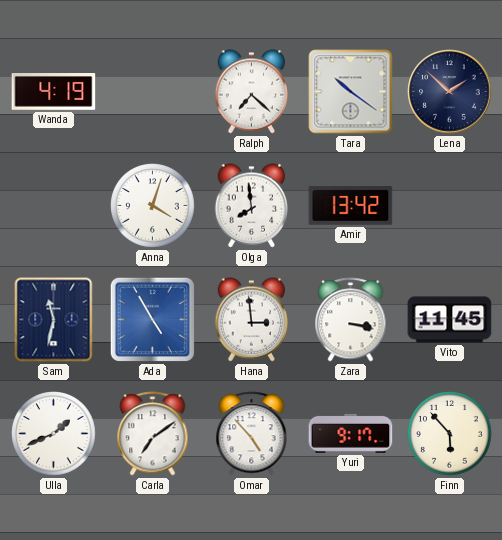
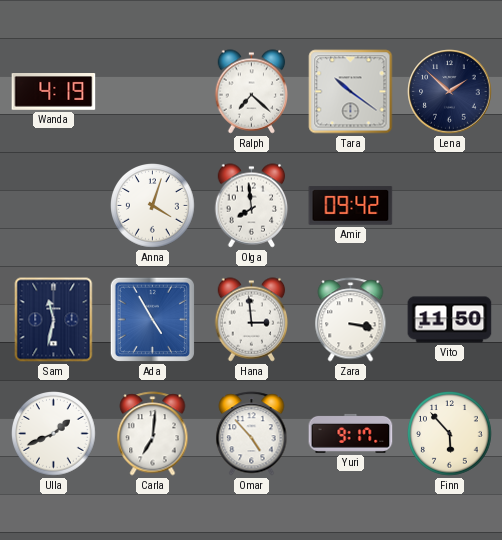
Amir: 13:42 -> 09:42 (351, 206)
Vito: 11:45 -> 11:50 (450, 320)
Carla: 7:09 -> 7:01 (153, 434)
